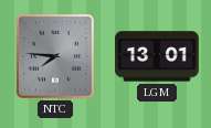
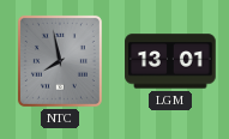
NTC: 7:46 -> 7:58 (60, 61)
